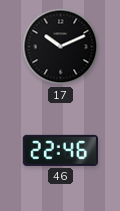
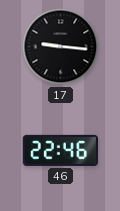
17: 10:11 -> 9:16 (61, 47)
